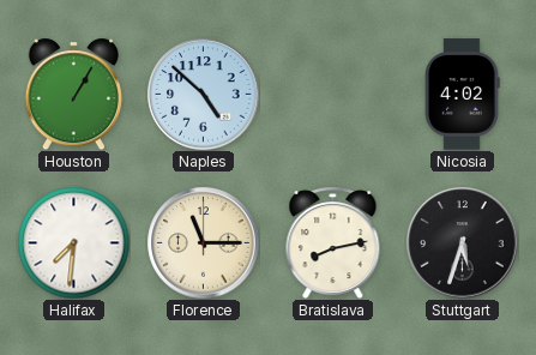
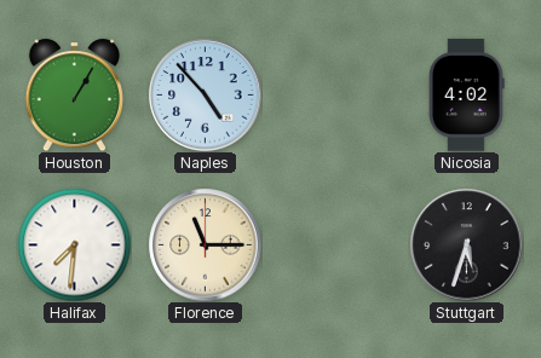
Naples: 4:52 -> 4:53 (205, 94)
Bratislava: 8:13 -> none (333, 242)
